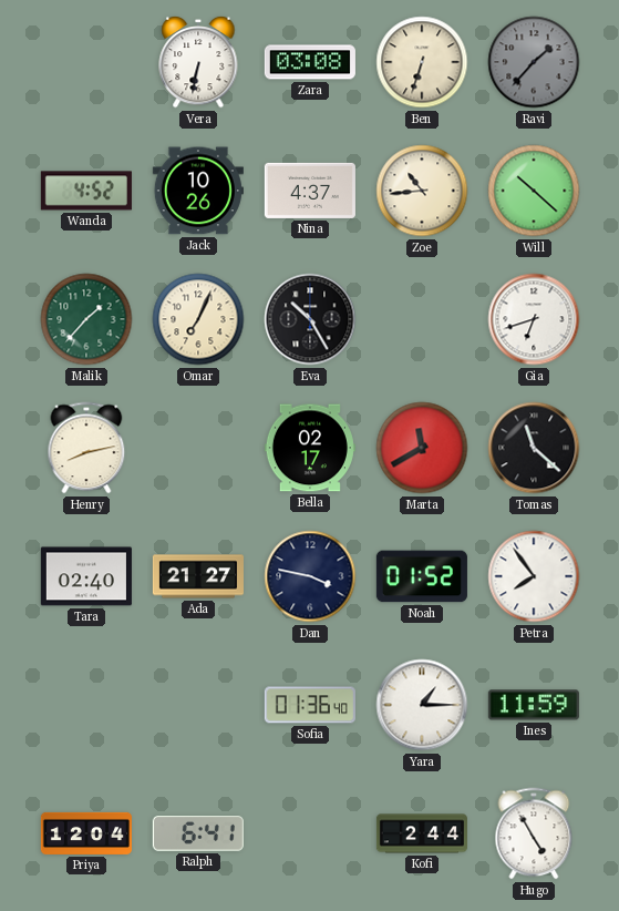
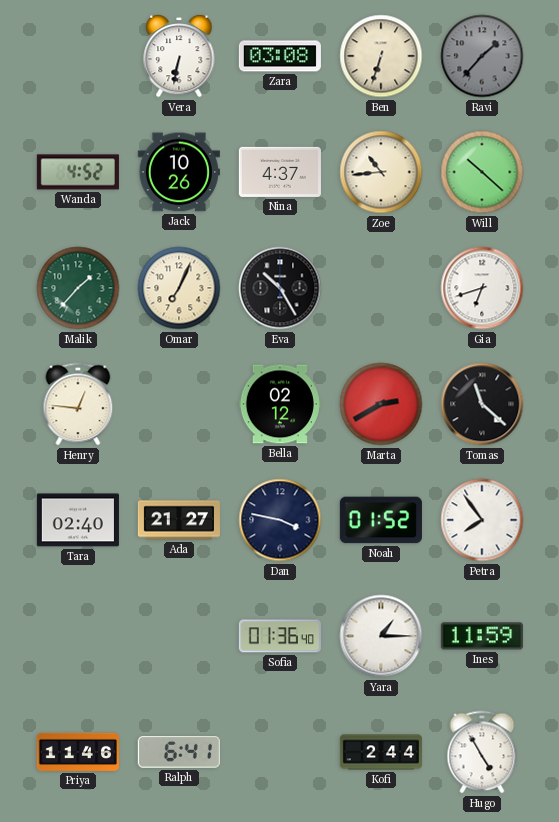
Henry: 8:13 -> 12:46 (78, 404)
Bella: 02:17 -> 02:12 (280, 404)
Marta: 11:40 -> 2:40 (381, 404)
Priya: 12:04 -> 11:46 (78, 752)
